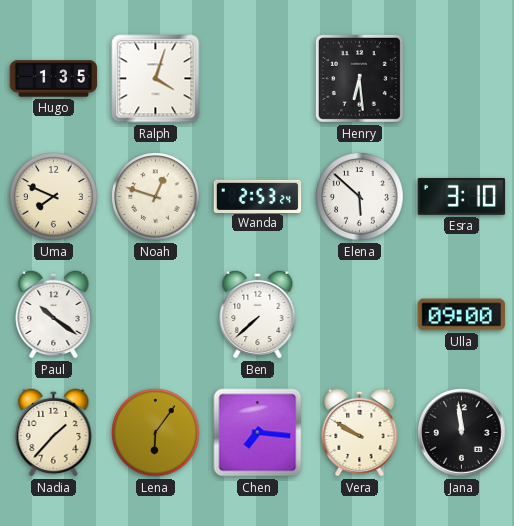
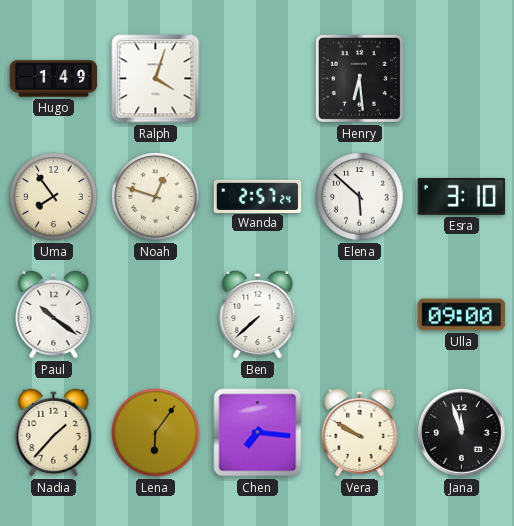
Hugo: 1:35 -> 1:49 (54, 79)
Uma: 7:49 -> 7:54 (54, 197)
Wanda: 2:53 -> 2:57 (258, 196)
Jana: 11:59 -> 11:57 (462, 433)
